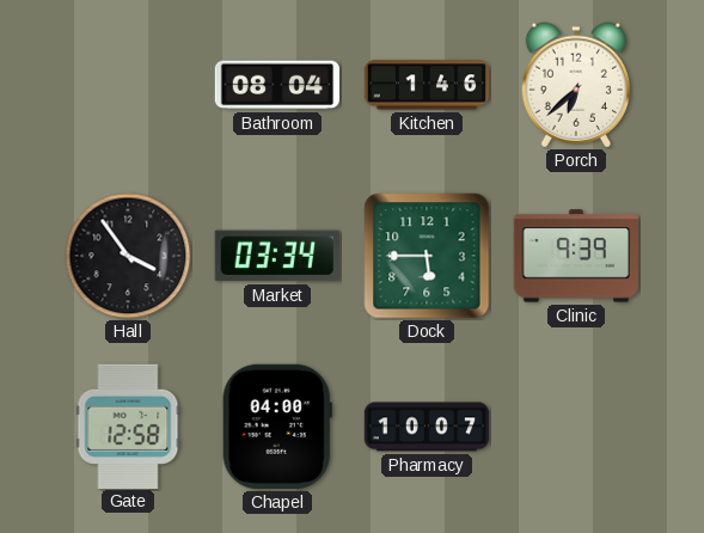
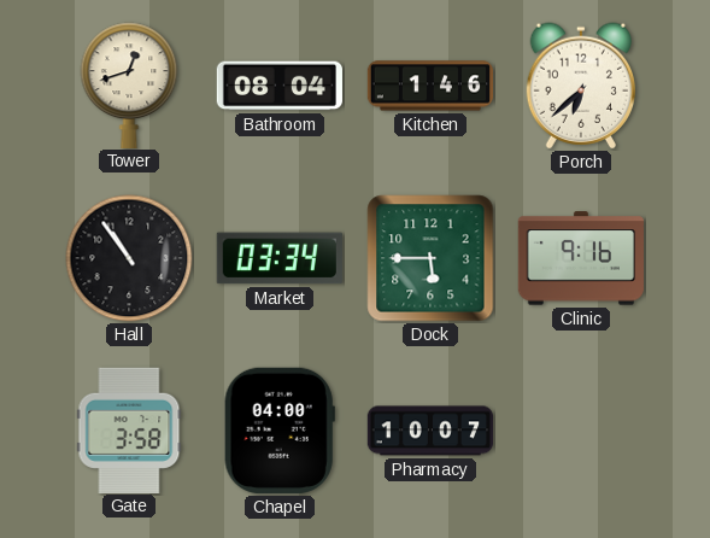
Tower: none -> 12:42 (129, 84)
Hall: 3:54 -> 10:54 (129, 258)
Clinic: 9:39 -> 9:16 (581, 258)
Gate: 12:58 -> 3:58 (129, 429)
